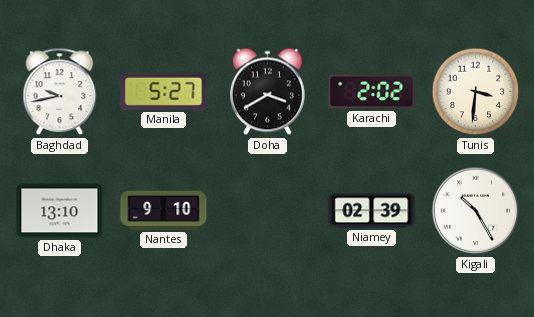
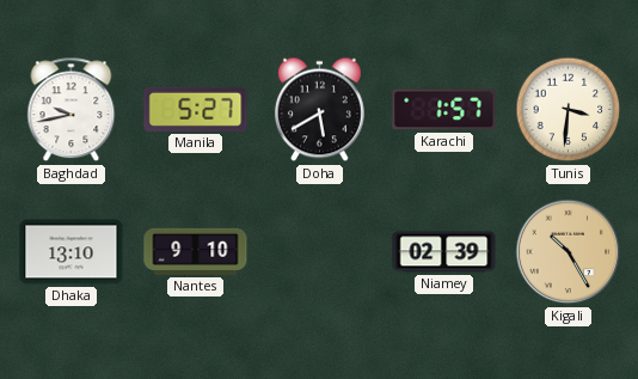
Doha: 3:40 -> 5:40 (319, 110)
Karachi: 2:02 -> 1:57 (444, 110)
Kigali dial: white -> champagne (569, 252)
